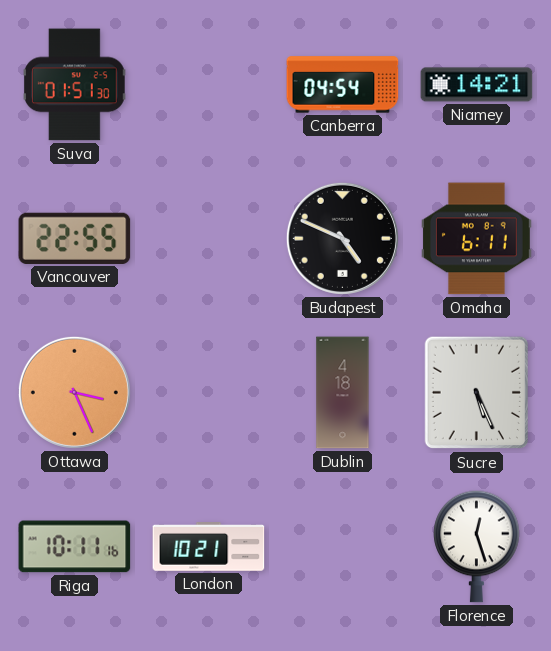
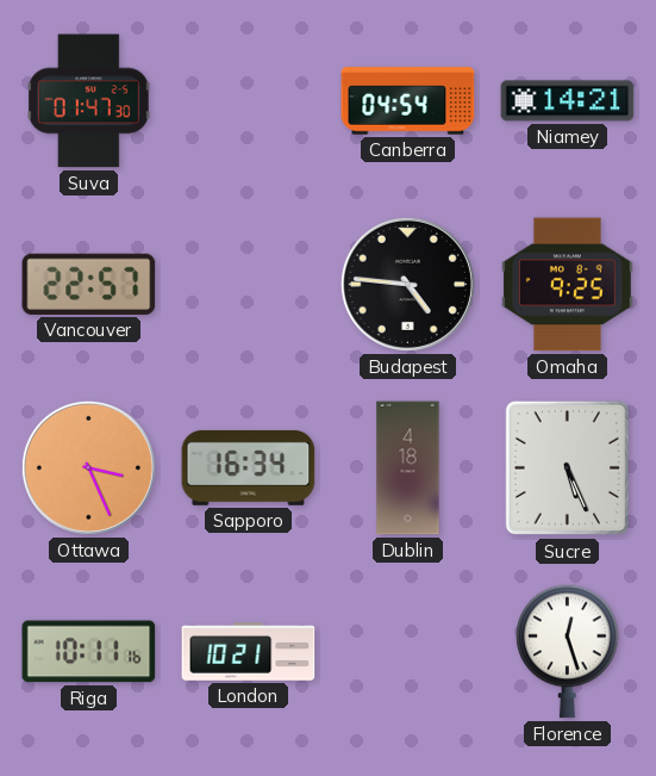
Suva: 01:51 -> 01:47 (88, 101)
Vancouver: 22:55 -> 22:57 (89, 284)
Budapest: 4:49 -> 4:46 (407, 284)
Omaha: 6:11 -> 9:25 (567, 285)
Sapporo: none -> 16:34 (249, 467)
